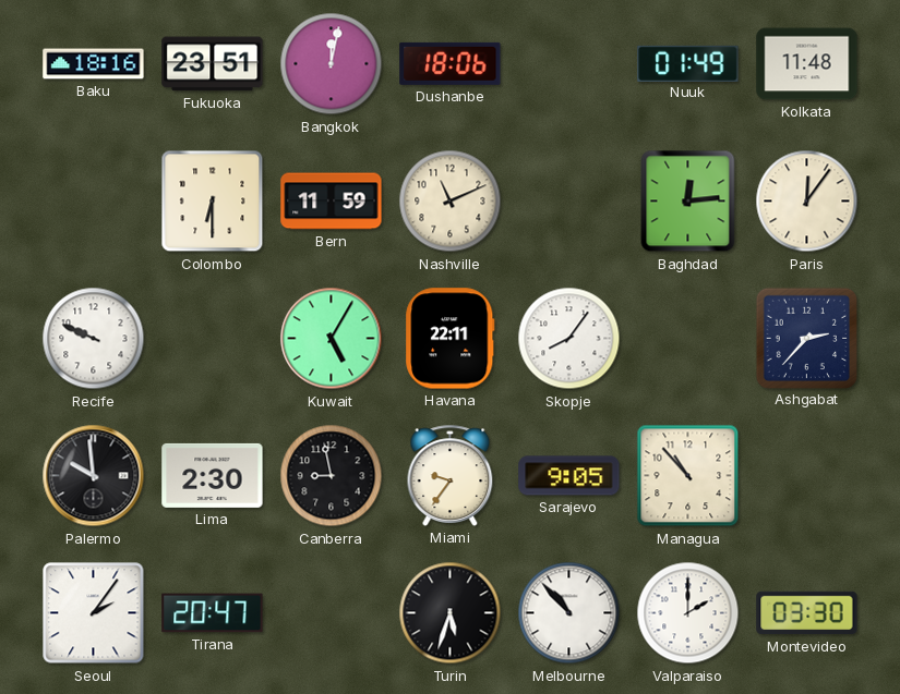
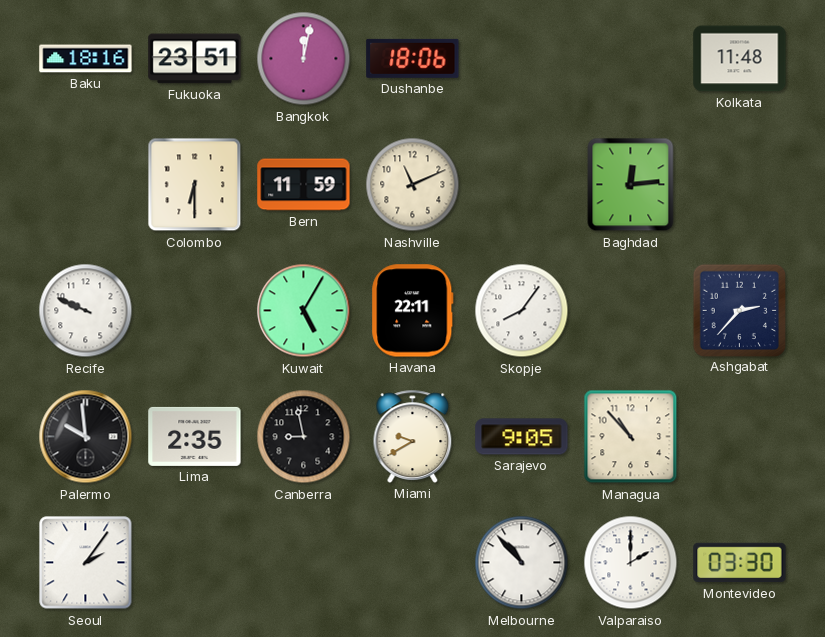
Nuuk: 01:49 -> none (688, 63)
Paris: 12:06 -> none (807, 202)
Lima: 2:30 -> 2:35 (195, 436)
Miami: 9:36 -> 9:40 (413, 436)
Tirana: 20:47 -> none (213, 613)
Turin: 5:33 -> none (451, 613)
